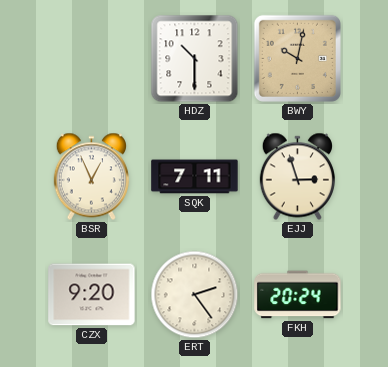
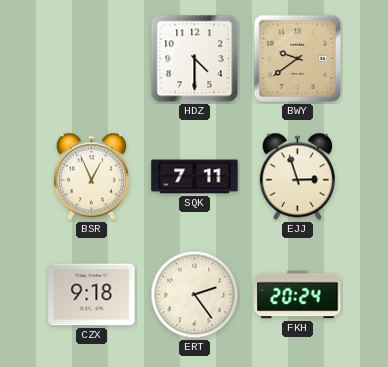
HDZ: 10:30 -> 4:30 (195, 59)
BWY: 10:02 -> 9:39 (297, 58)
CZX: 9:20 -> 9:18 (92, 295)
